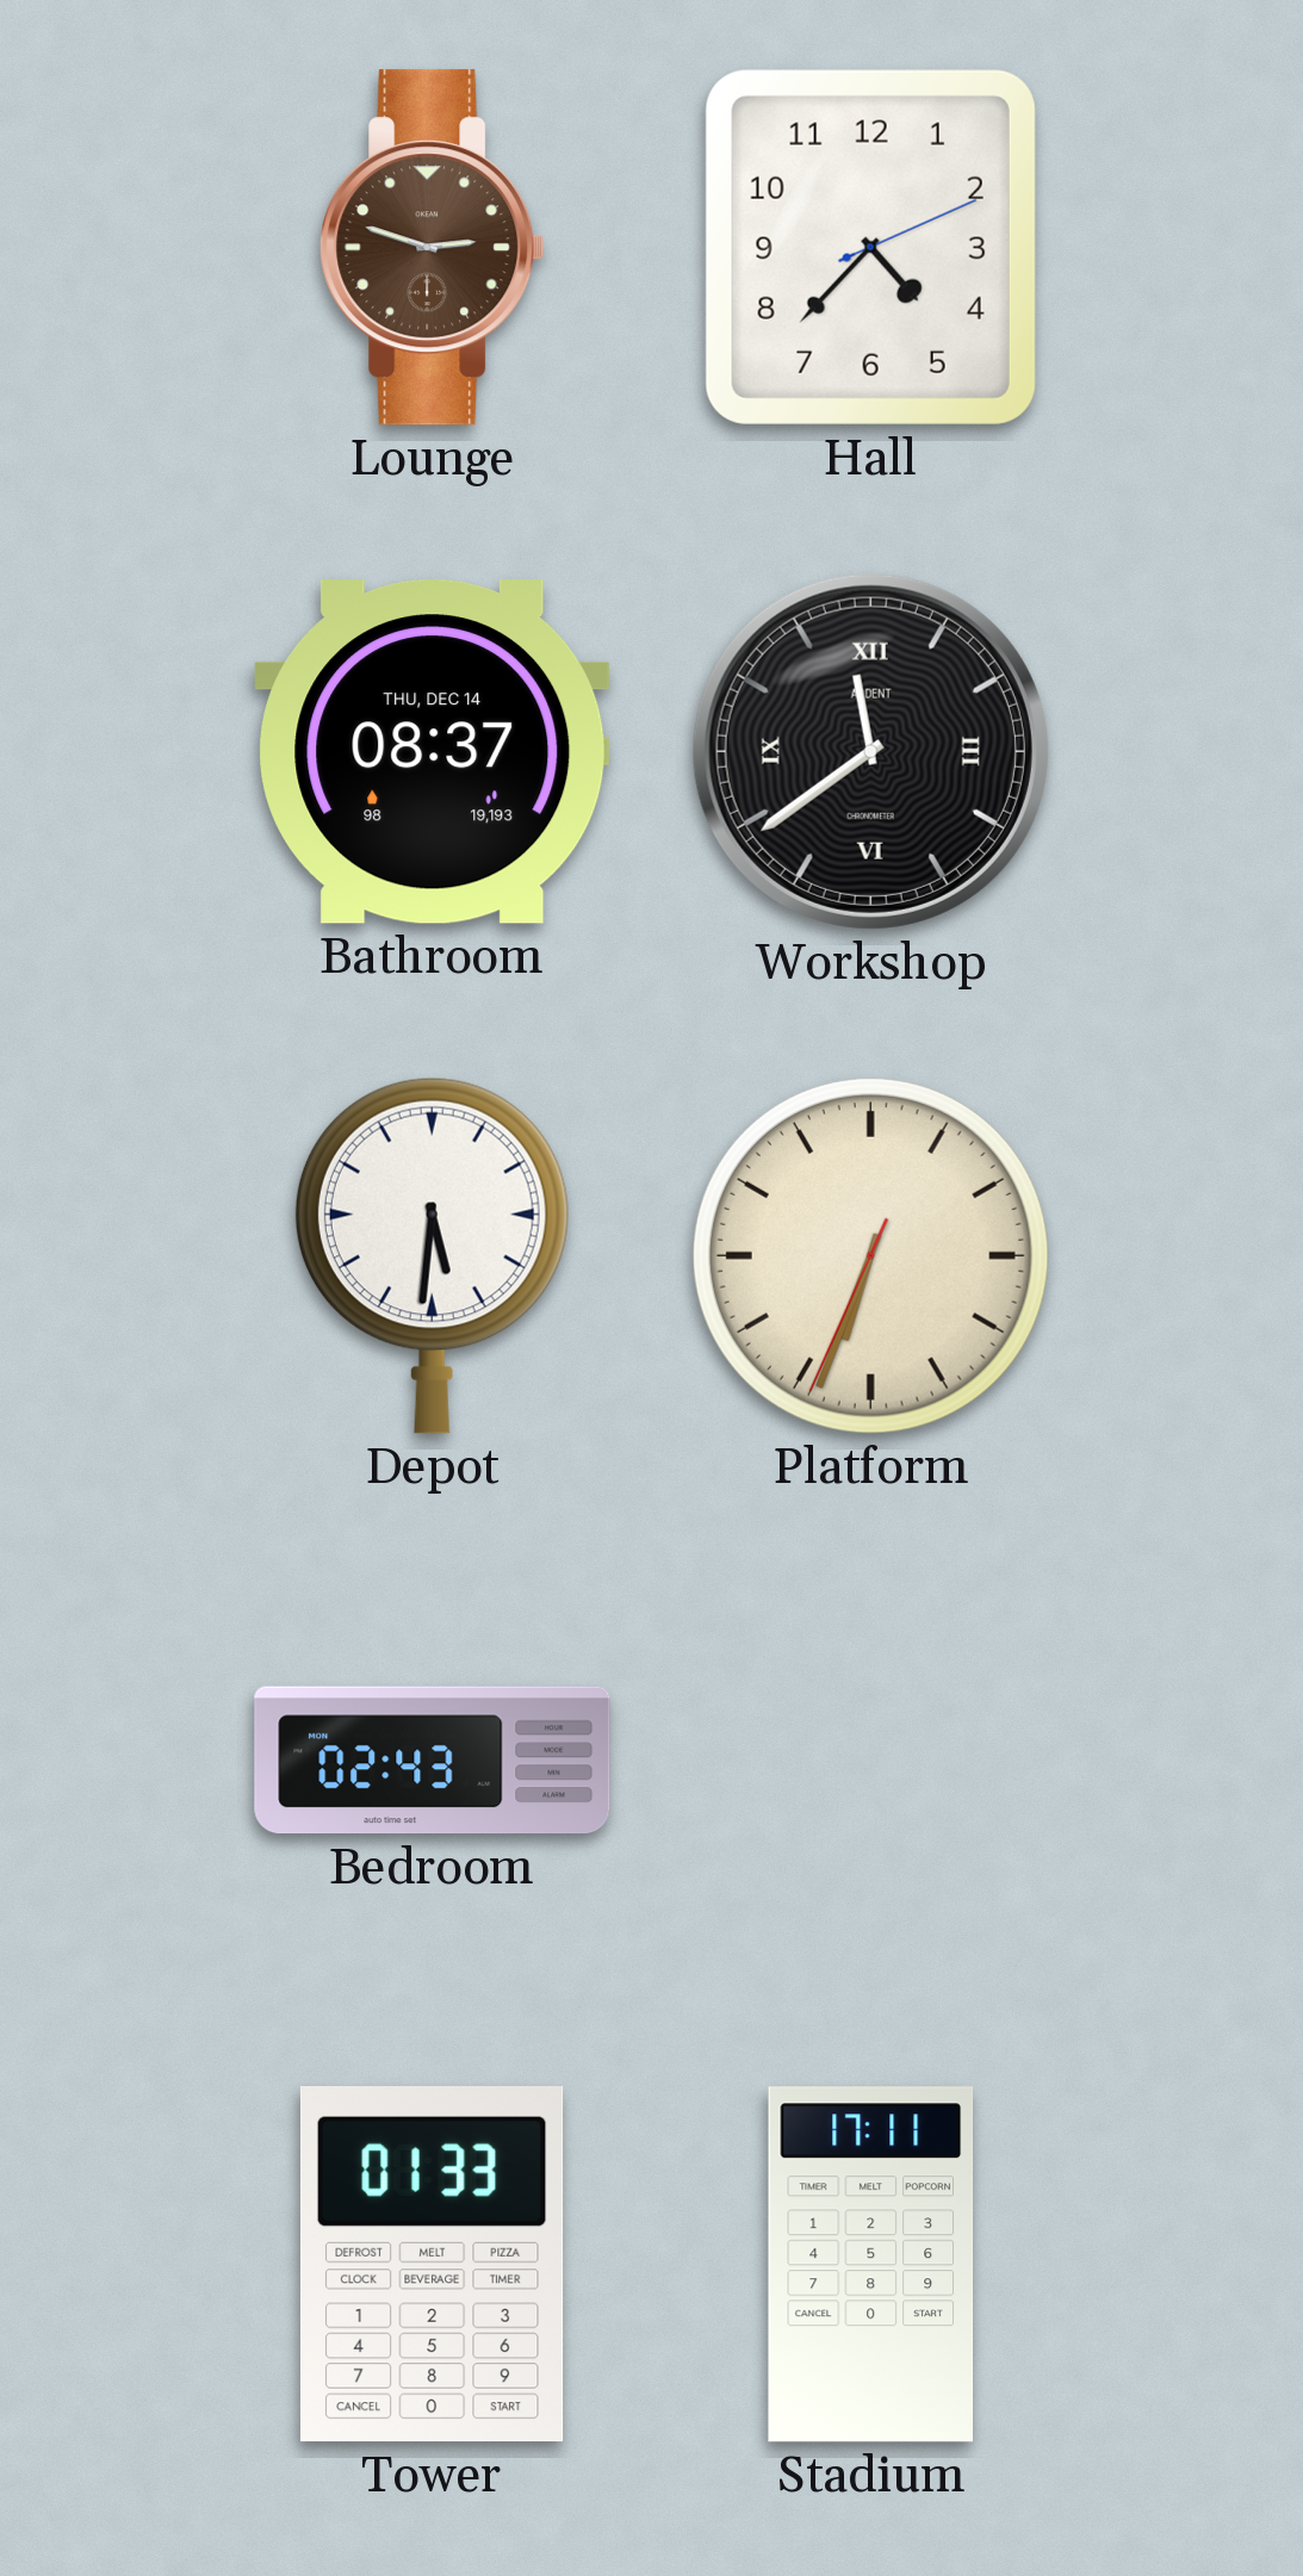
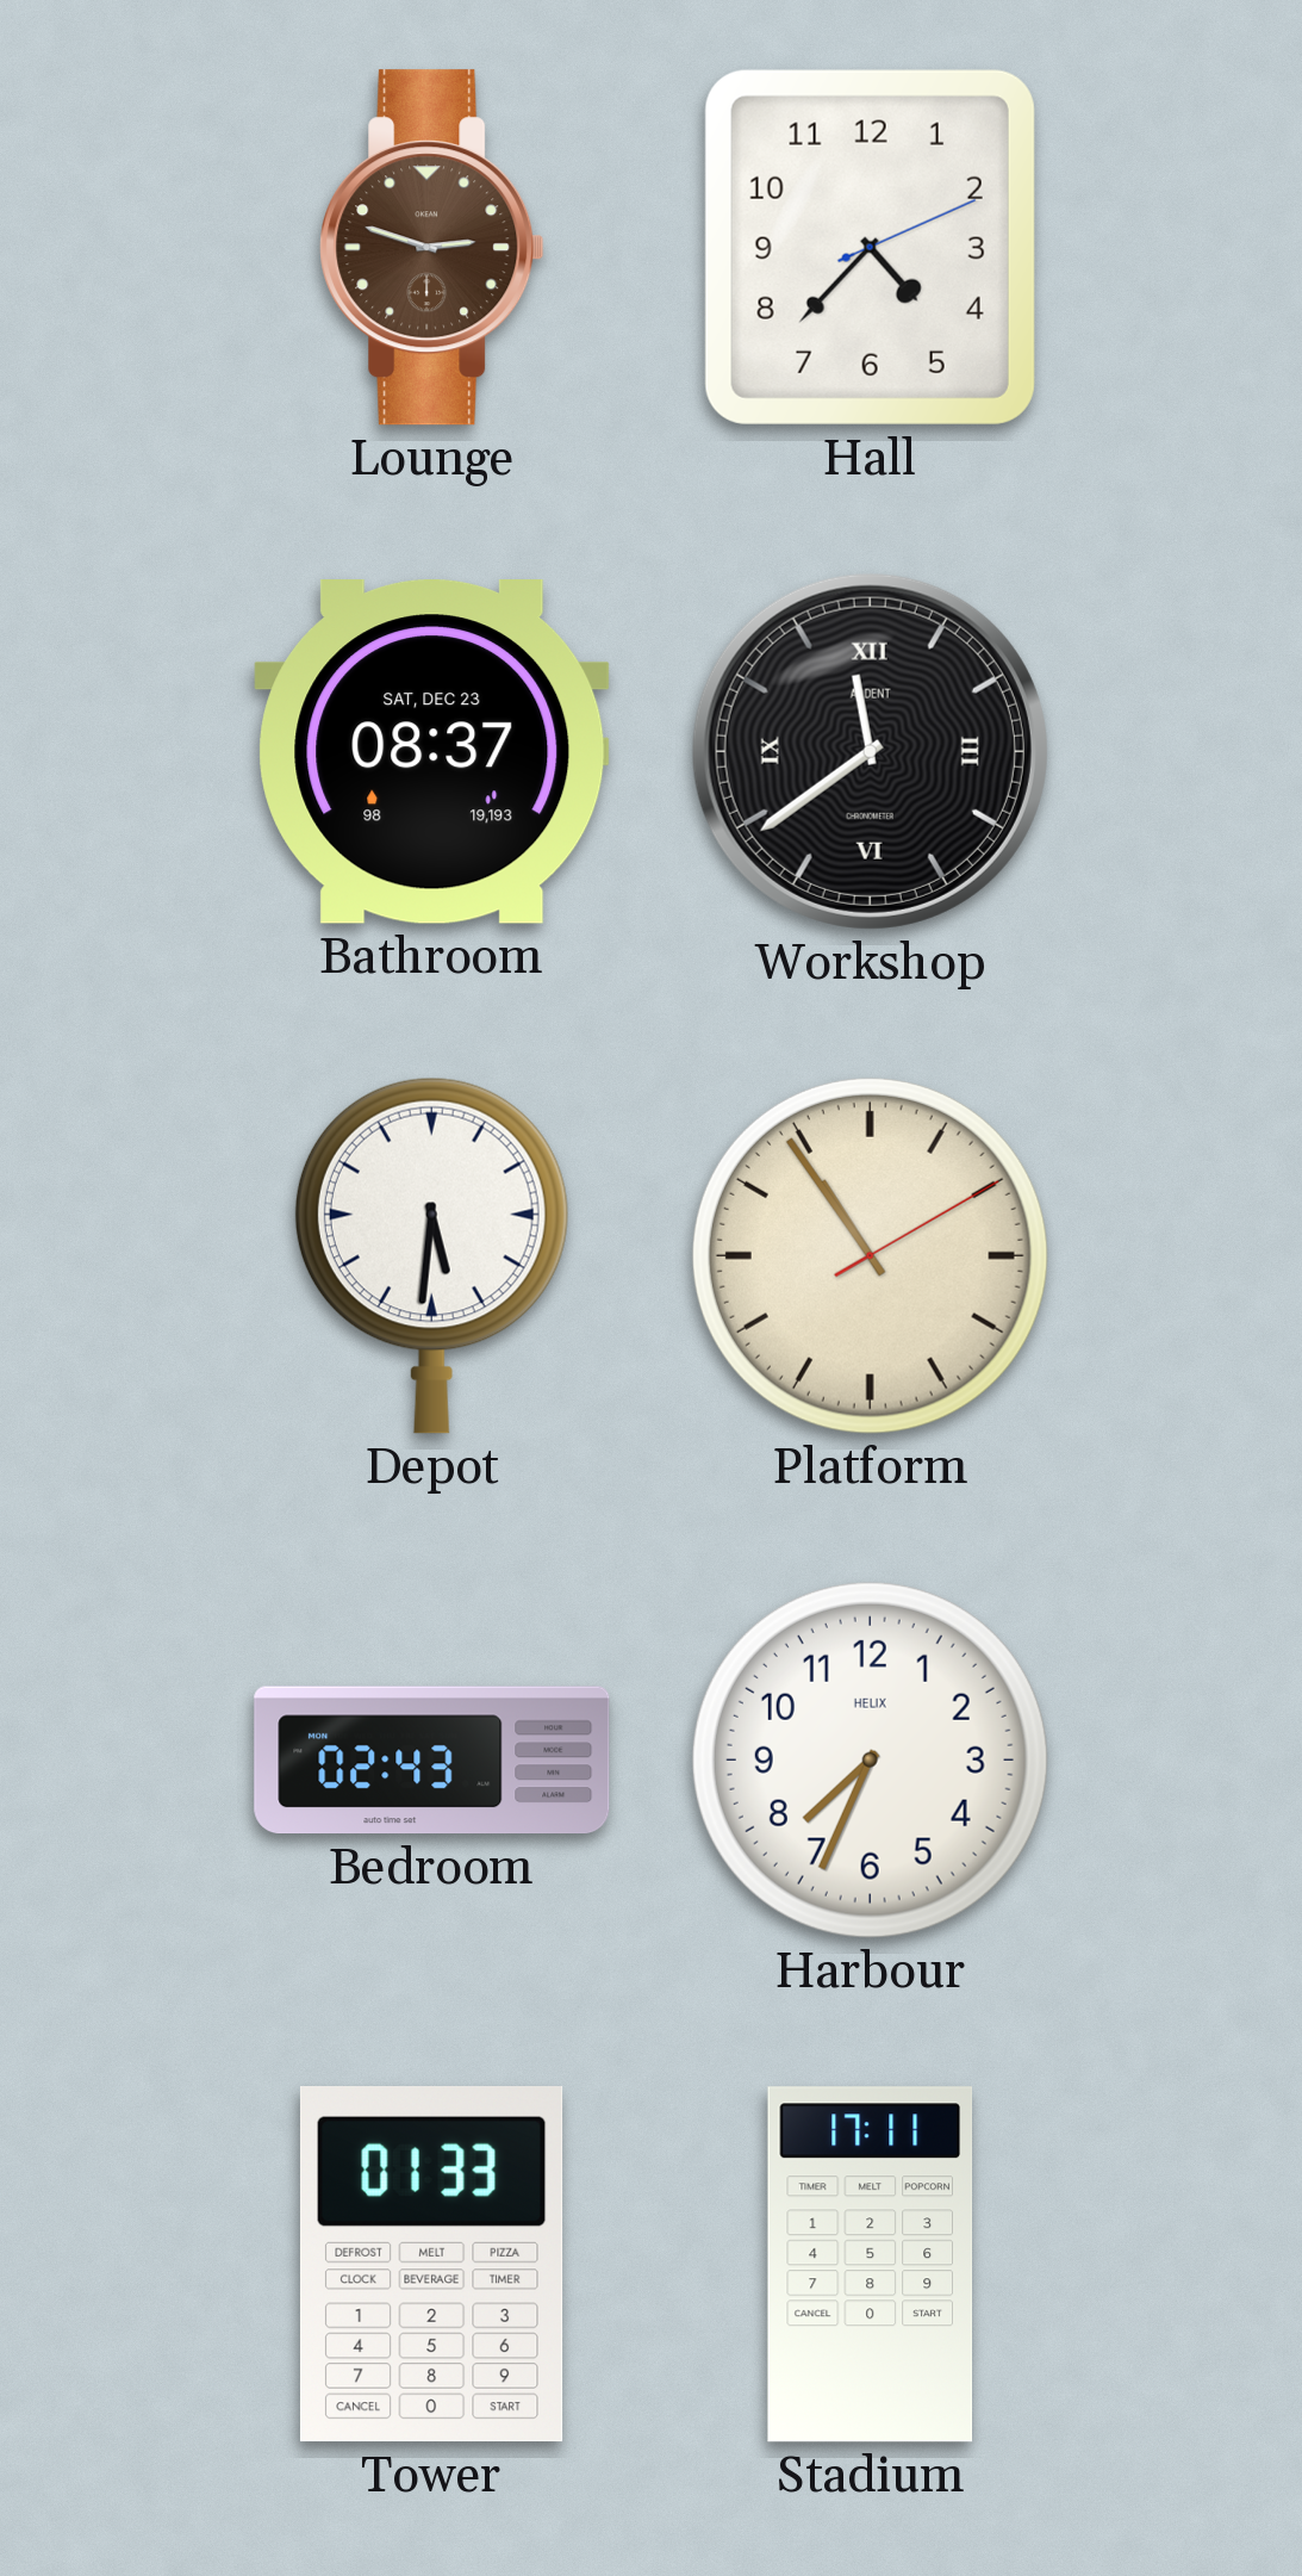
Bathroom date: THU, DEC 14 -> SAT, DEC 23 (432, 752)
Platform: 6:33 -> 10:54 (870, 1255)
Harbour: none -> 7:34 (870, 1759)
